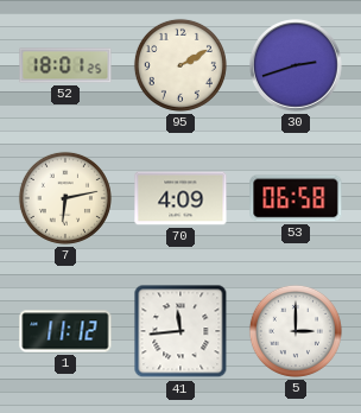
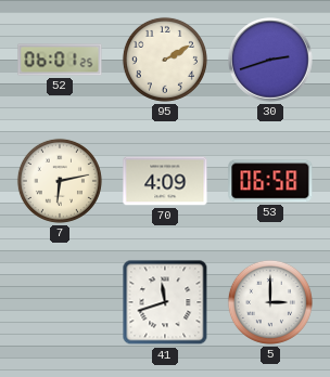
52: 18:01 -> 06:01 (60, 60)
1: 11:12 -> none (65, 331)
41: 11:44 -> 11:42 (165, 302)
